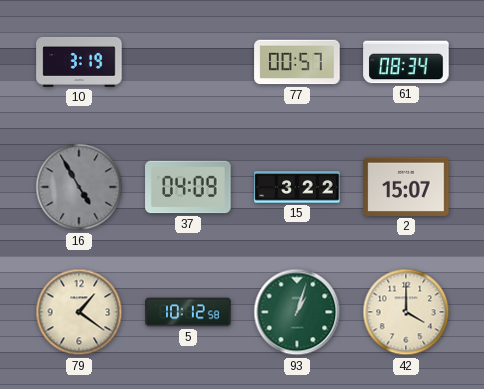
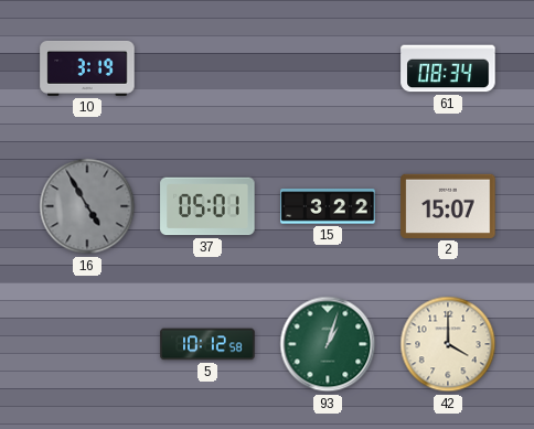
77: 00:57 -> none (297, 62)
37: 04:09 -> 05:01 (207, 206)
79: 1:21 -> none (79, 312)
